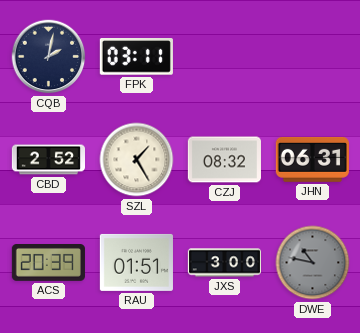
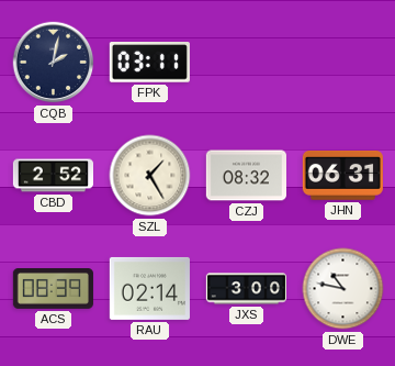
ACS: 20:39 -> 08:39 (53, 289)
RAU: 01:51 -> 02:14 (149, 288)
DWE dial: grey -> white (343, 289)
